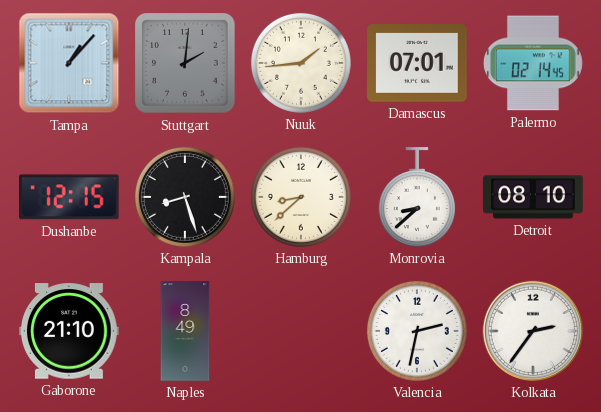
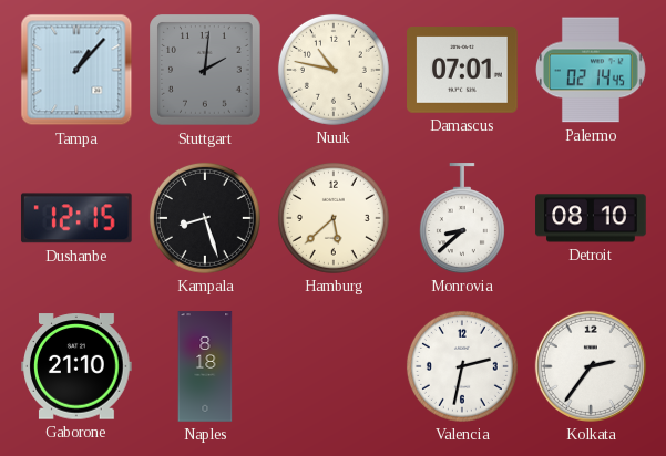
Nuuk: 1:44 -> 10:47 (334, 70)
Hamburg: 8:38 -> 5:38 (334, 218)
Naples: 8:49 -> 8:18 (205, 366)
